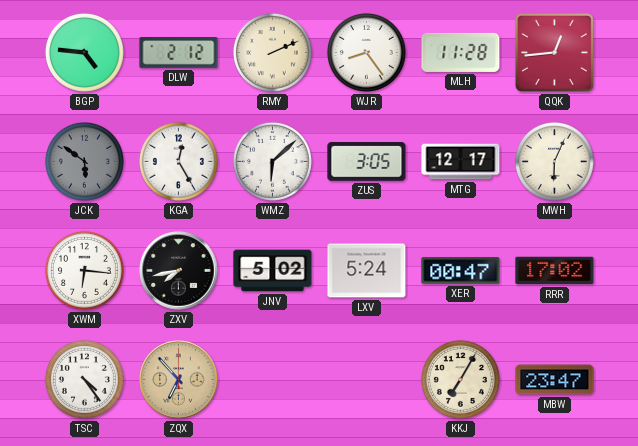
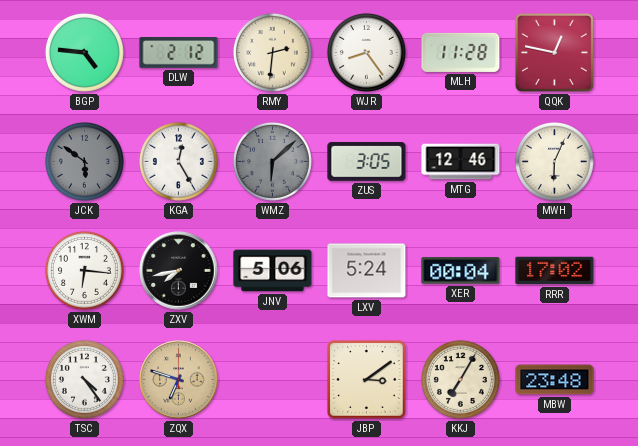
RMY: 2:11 -> 2:31 (272, 52)
QQK: 12:44 -> 12:47 (554, 52)
WMZ dial: white -> grey (272, 161)
MTG: 12:17 -> 12:46 (461, 162)
JNV: 5:02 -> 5:06 (273, 271)
XER: 00:47 -> 00:04 (461, 271)
ZQX: 6:53 -> 6:48 (179, 380)
JBP: none -> 3:09 (367, 380)
MBW: 23:47 -> 23:48 (555, 380)
